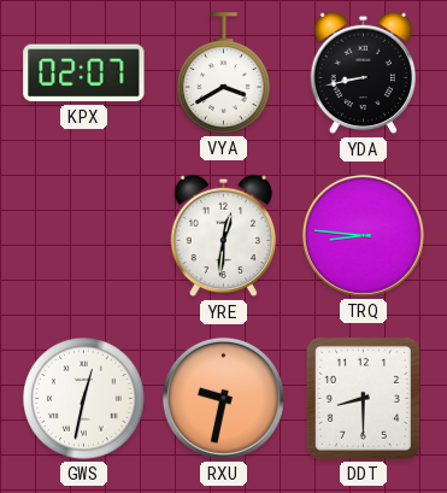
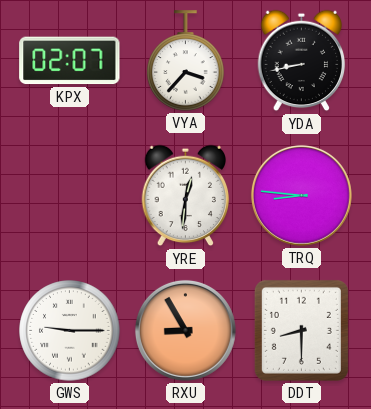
VYA: 3:40 -> 3:37 (186, 61)
GWS: 12:32 -> 9:15 (70, 331)
RXU: 9:32 -> 8:55 (185, 330)
